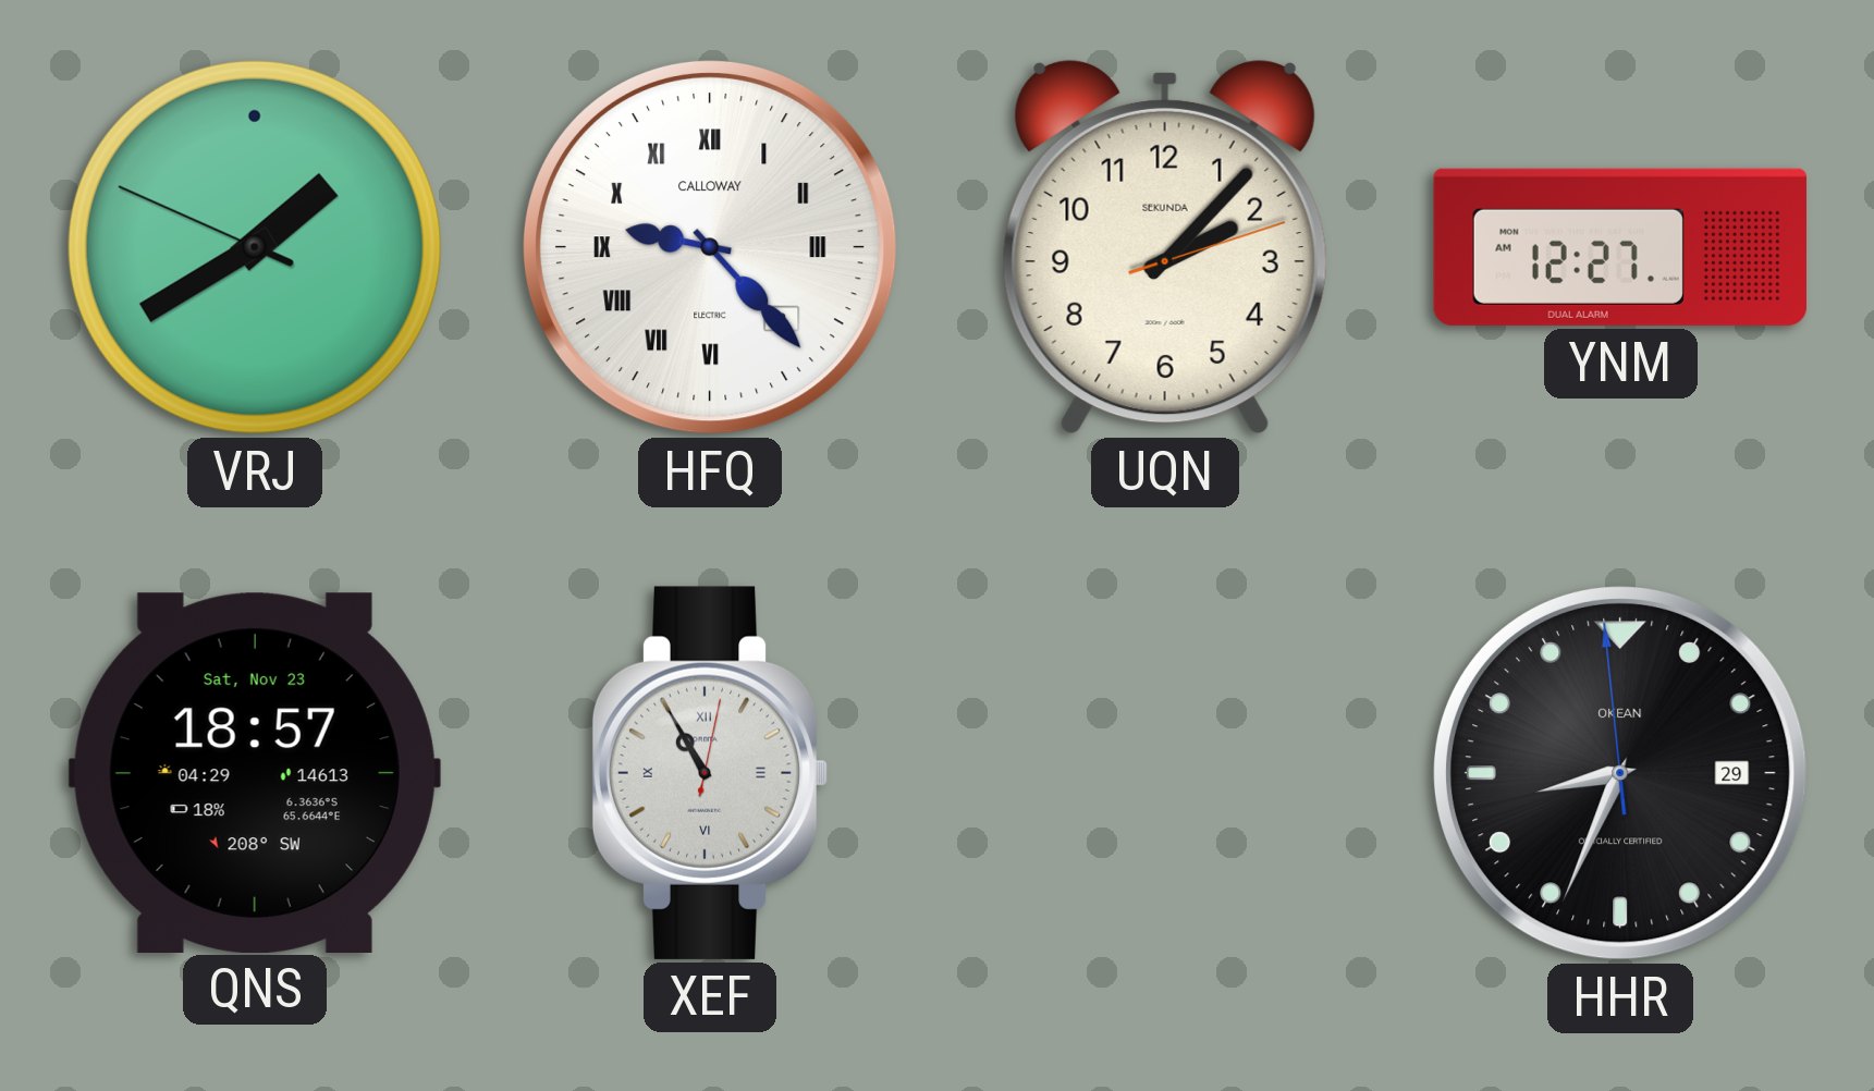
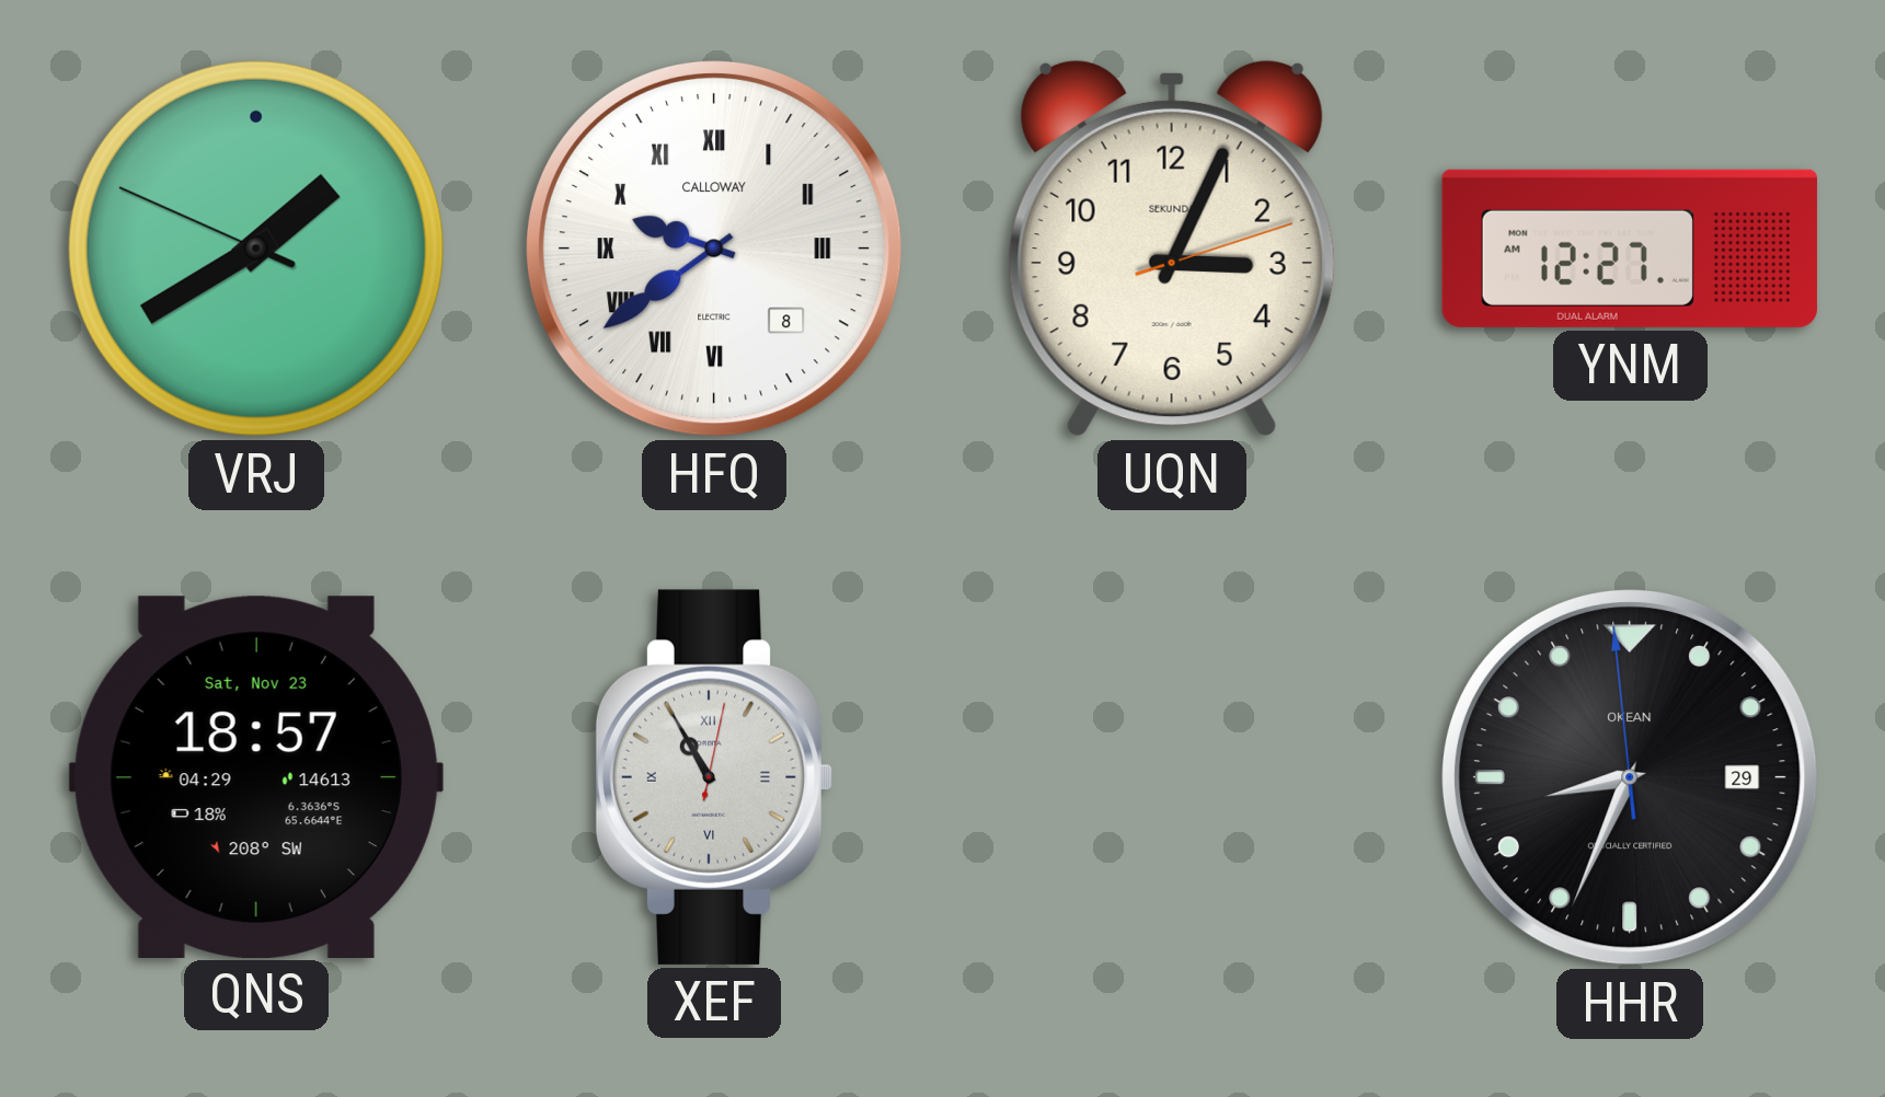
HFQ: 9:23 -> 9:39 (714, 249)
UQN: 2:07 -> 3:04 (1172, 249)
